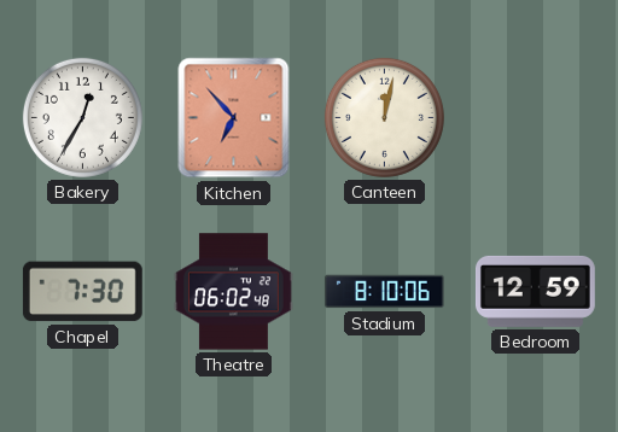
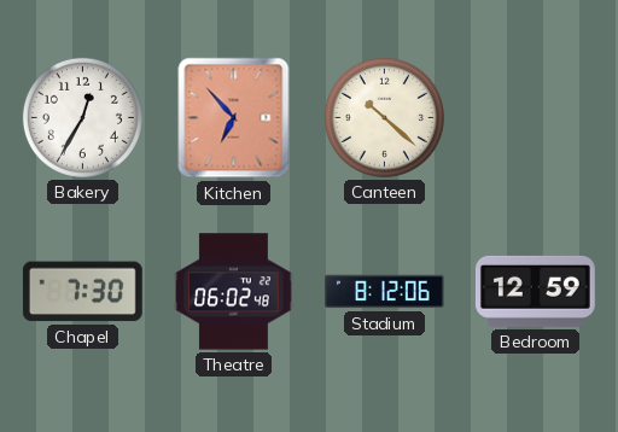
Canteen: 12:02 -> 10:22 (384, 117)
Stadium: 8:10 -> 8:12 (384, 292)
